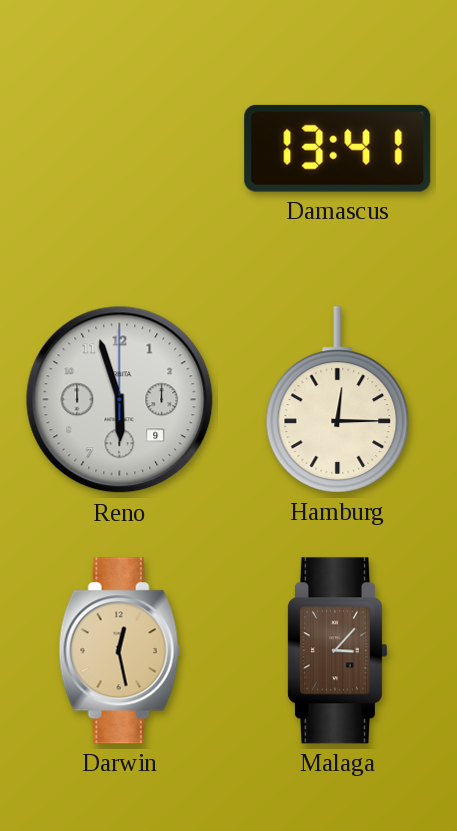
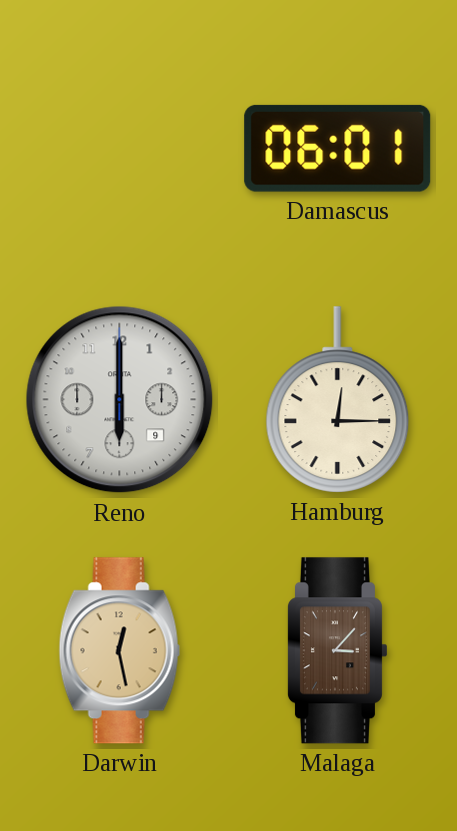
Damascus: 13:41 -> 06:01 (338, 148)
Reno: 5:57 -> 6:00 (120, 400)
